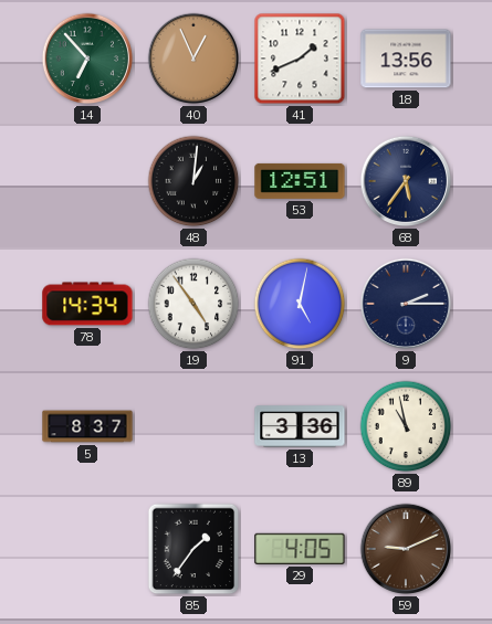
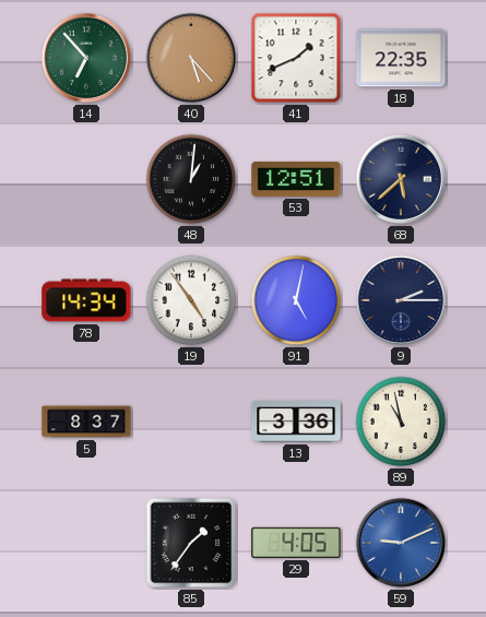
40: 12:56 -> 5:23 (191, 58)
18: 13:56 -> 22:35 (401, 58)
68: 5:36 -> 5:38 (401, 179)
59 dial: brown -> blue (401, 543)
